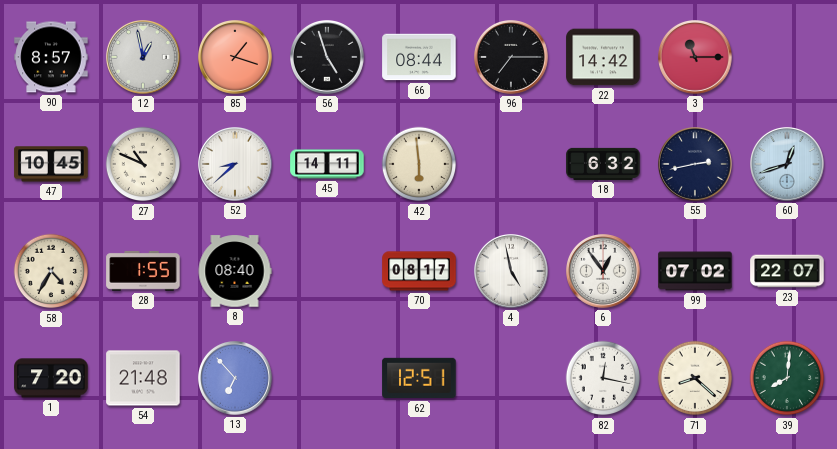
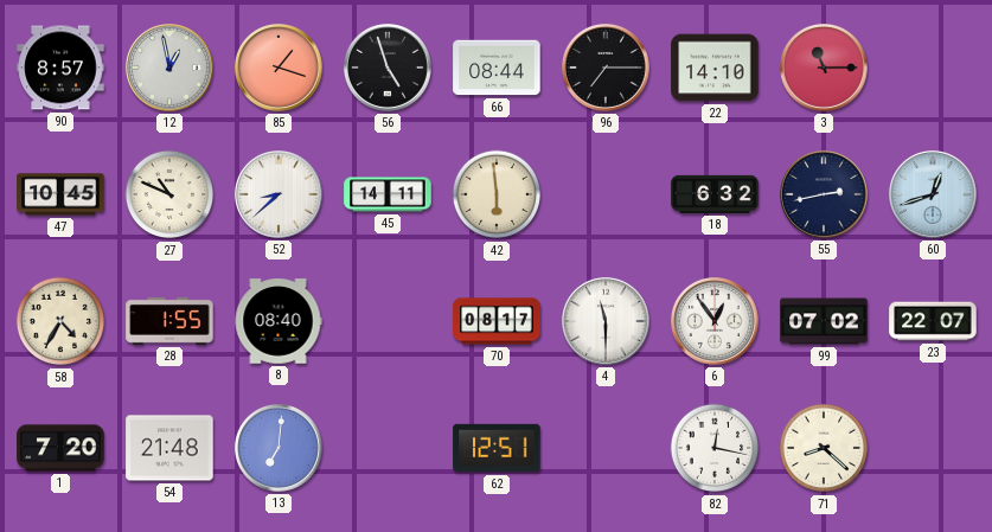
22: 14:42 -> 14:10 (715, 68)
4: 4:58 -> 11:30 (607, 322)
13: 6:53 -> 7:01 (280, 449)
39: 8:01 -> none (787, 378)
